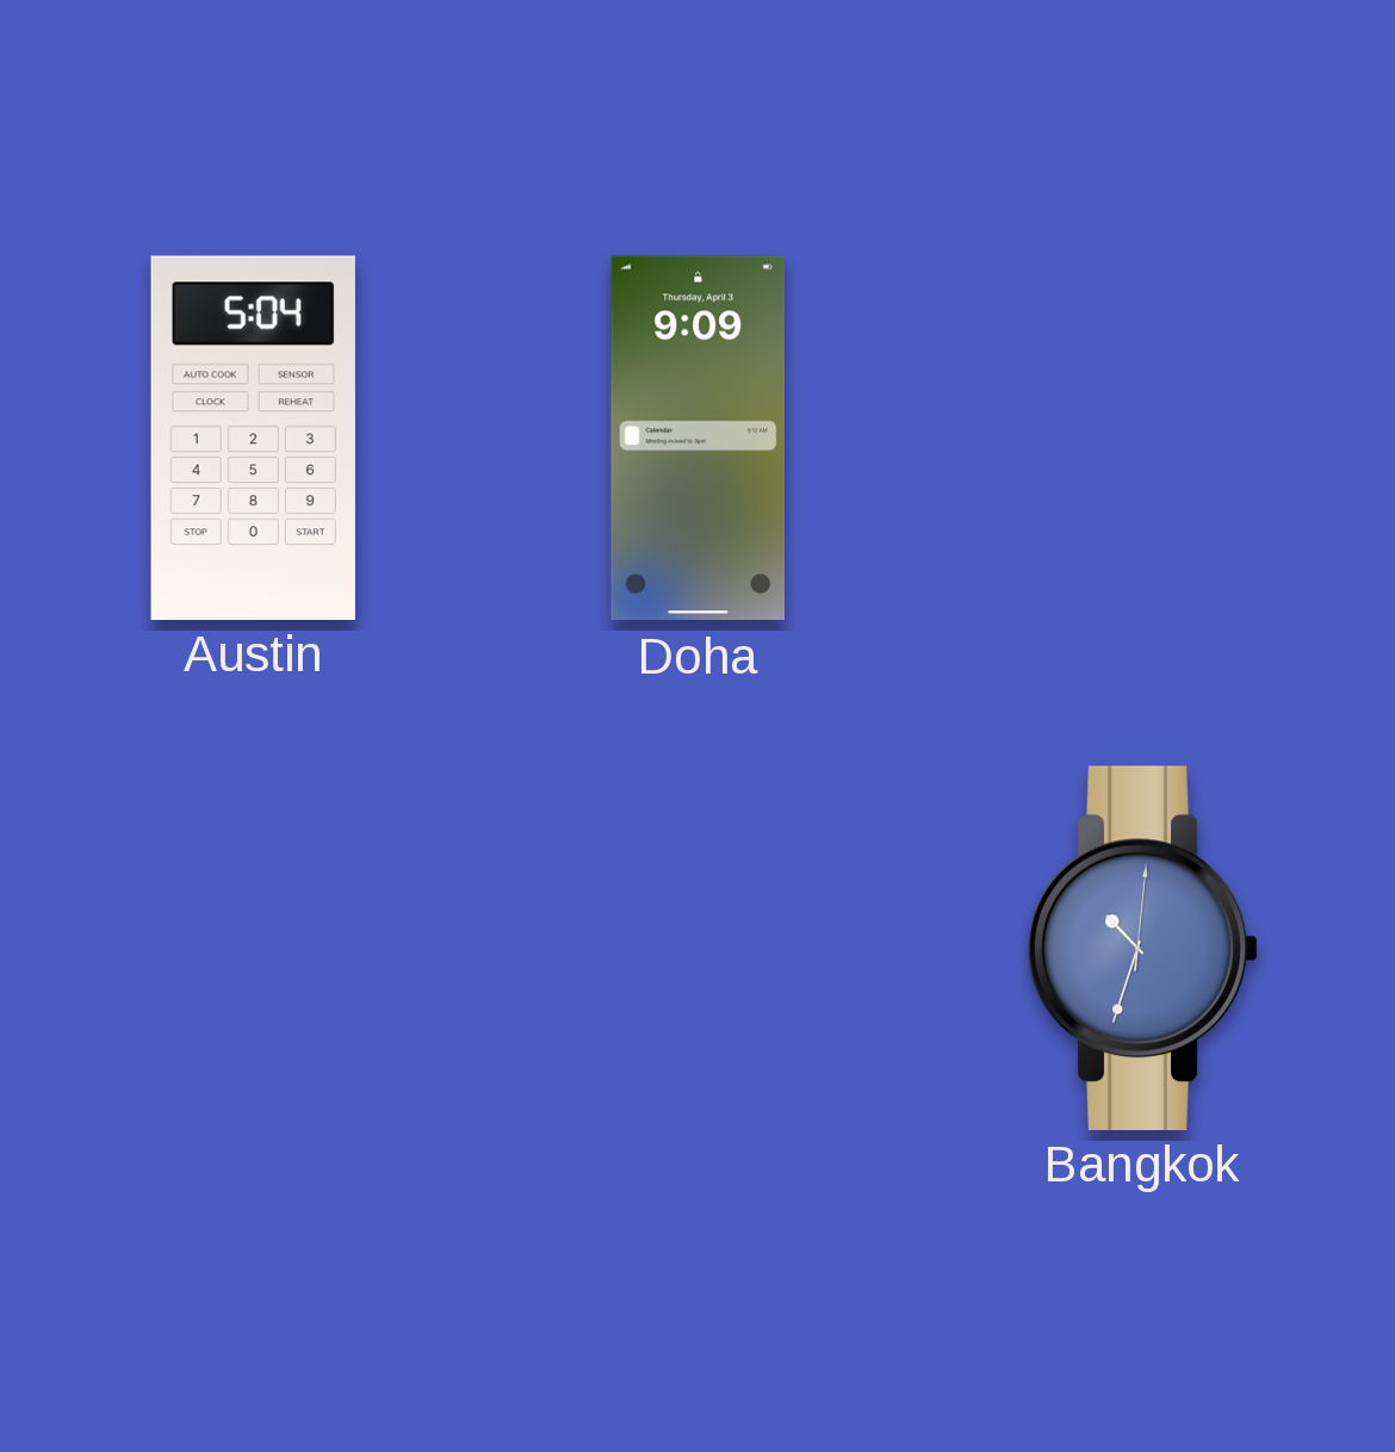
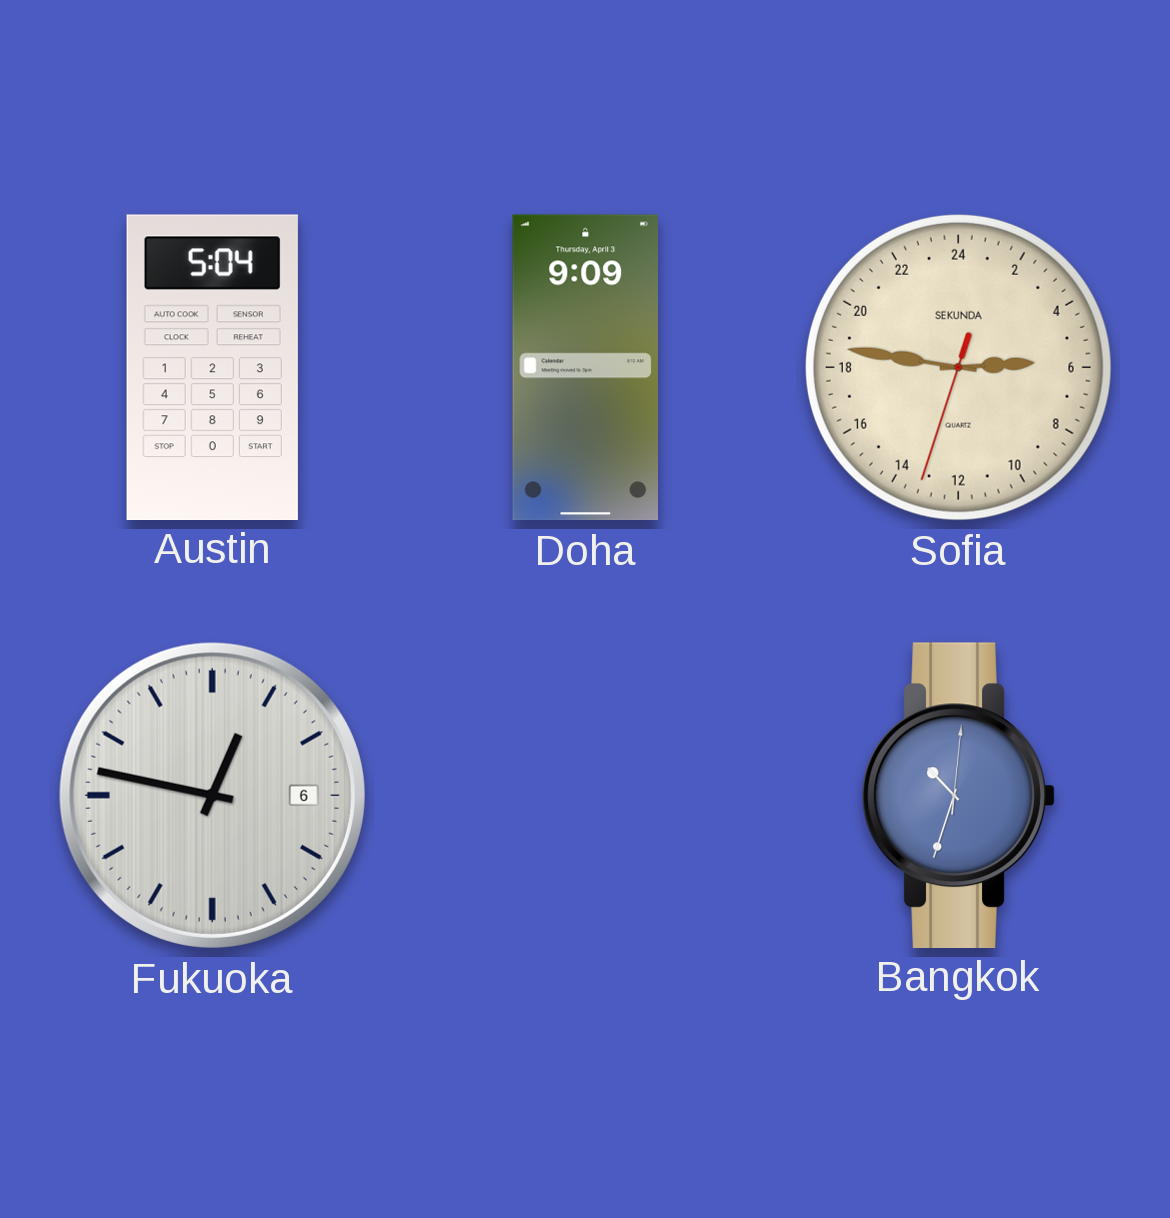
Sofia: none -> 5:46 (958, 367)
Fukuoka: none -> 12:47 (212, 795)
